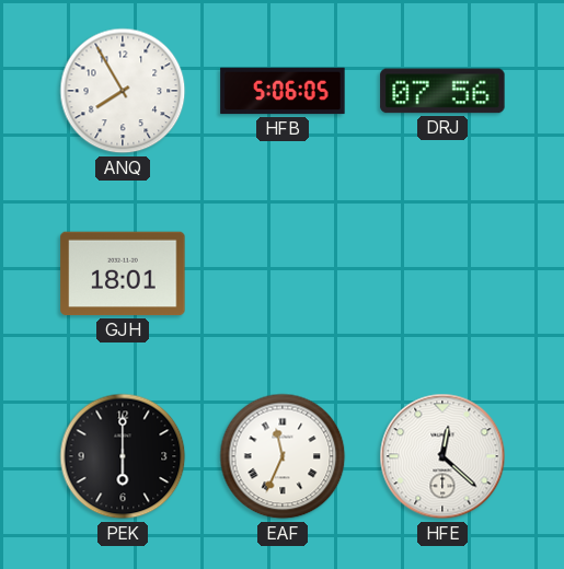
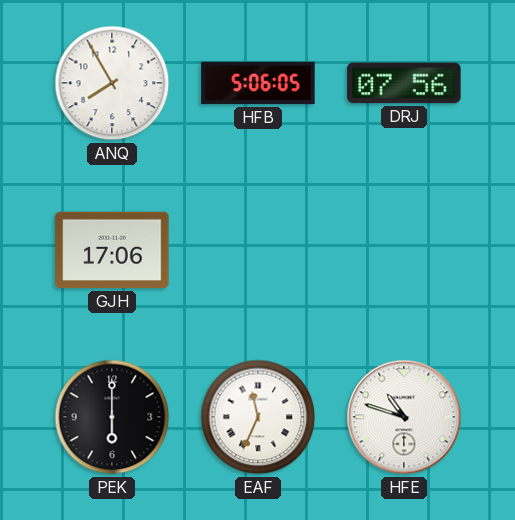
GJH: 18:01 -> 17:06 (112, 250)
HFE: 12:22 -> 10:48 (404, 417)
